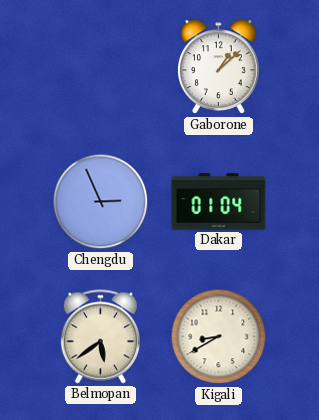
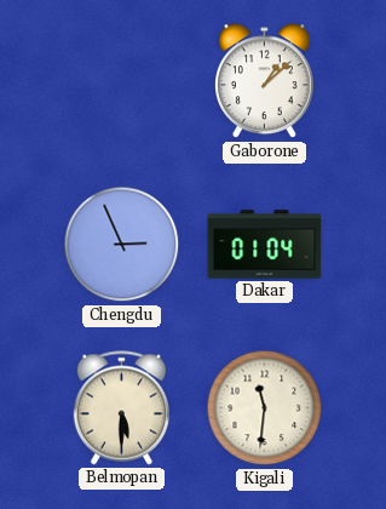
Belmopan: 5:39 -> 5:30 (121, 408)
Kigali: 8:40 -> 11:31 (265, 408)
